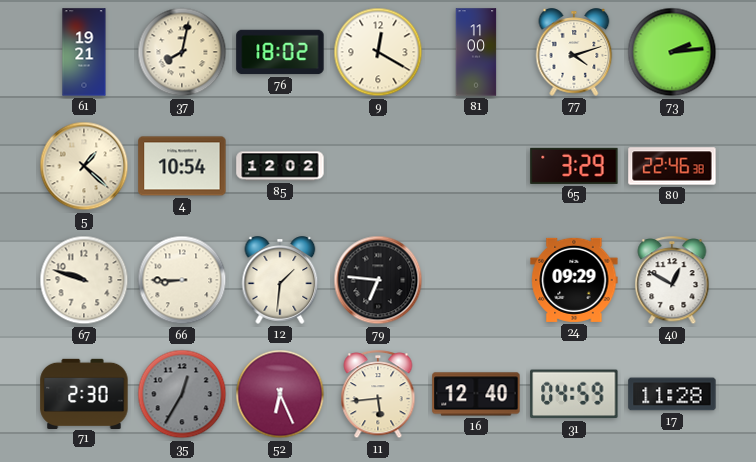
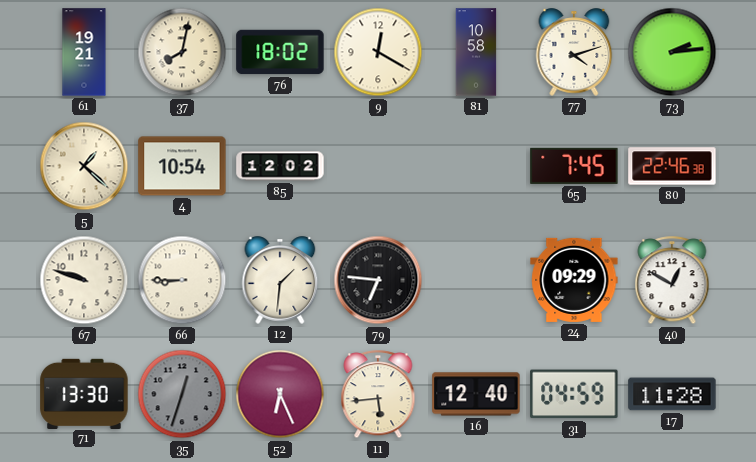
81: 11:00 -> 10:58 (476, 52)
65: 3:29 -> 7:45 (574, 166)
71: 2:30 -> 13:30 (84, 393)
35: 12:35 -> 12:33 (182, 394)
